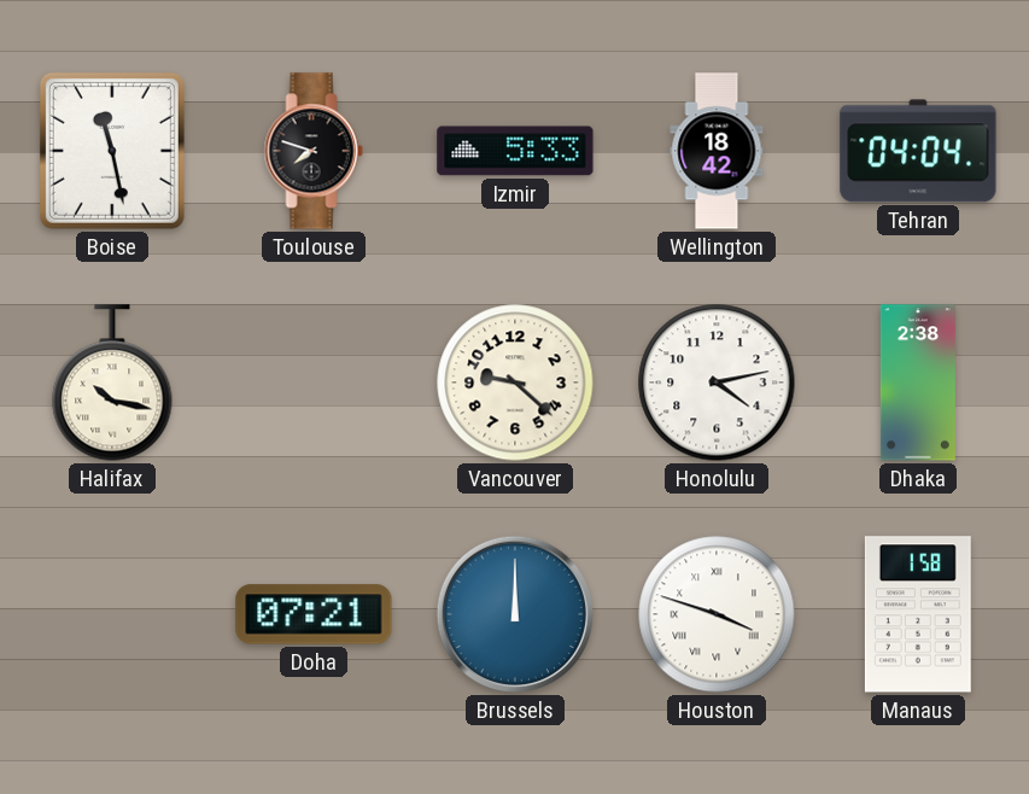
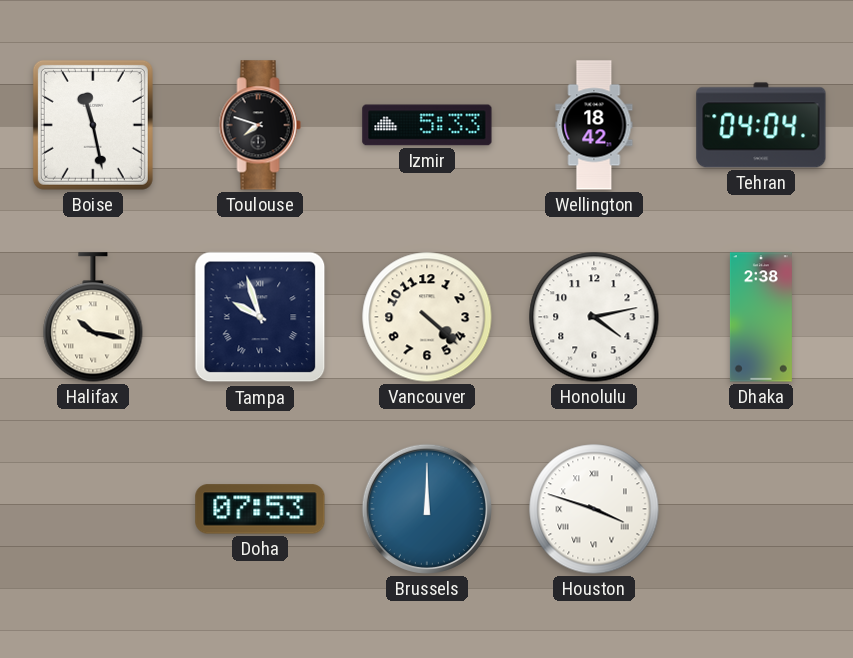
Tampa: none -> 9:57 (260, 317)
Vancouver: 9:22 -> 4:22 (427, 317)
Doha: 07:21 -> 07:53 (260, 509)
Manaus: 1:58 -> none (918, 614)
